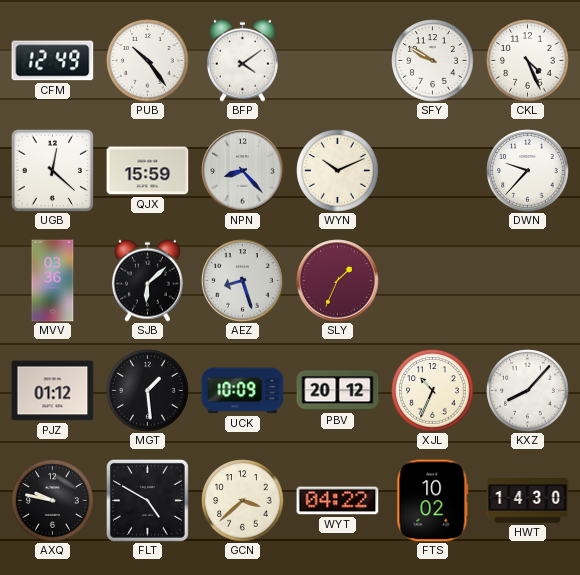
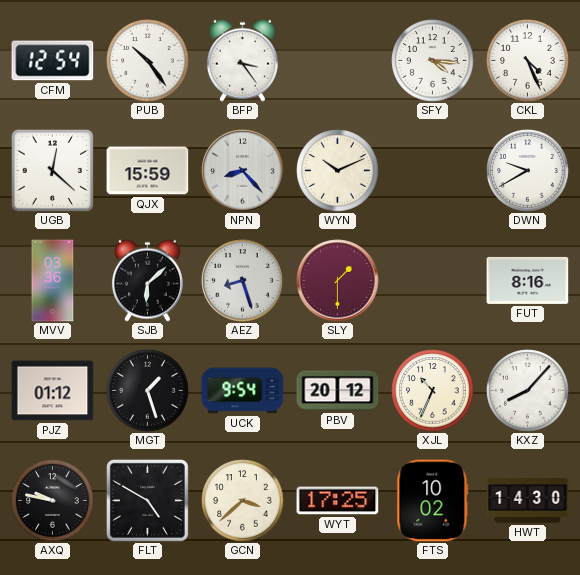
CFM: 12:49 -> 12:54 (53, 61)
BFP: 4:09 -> 3:24 (242, 60)
SFY: 9:50 -> 4:16 (433, 61)
DWN: 9:37 -> 9:40 (528, 171)
SLY: 1:34 -> 1:30 (338, 281)
FUT: none -> 8:16 (528, 280)
MGT: 1:29 -> 1:27 (148, 391)
UCK: 10:09 -> 9:54 (243, 391)
WYT: 04:22 -> 17:25 (338, 501)
